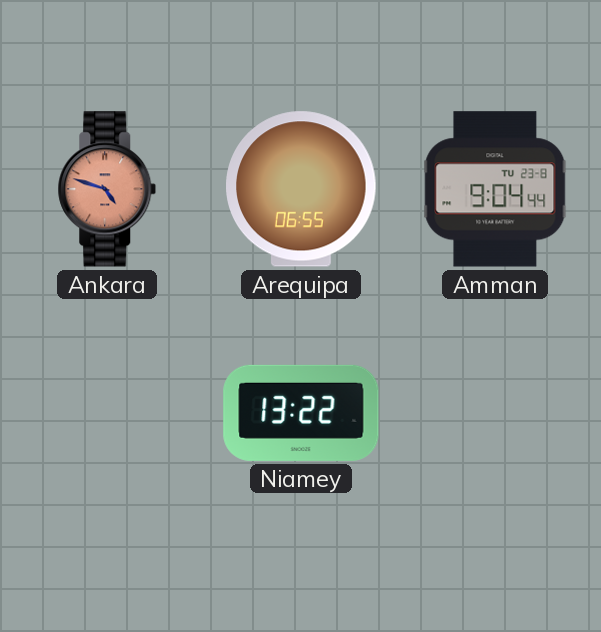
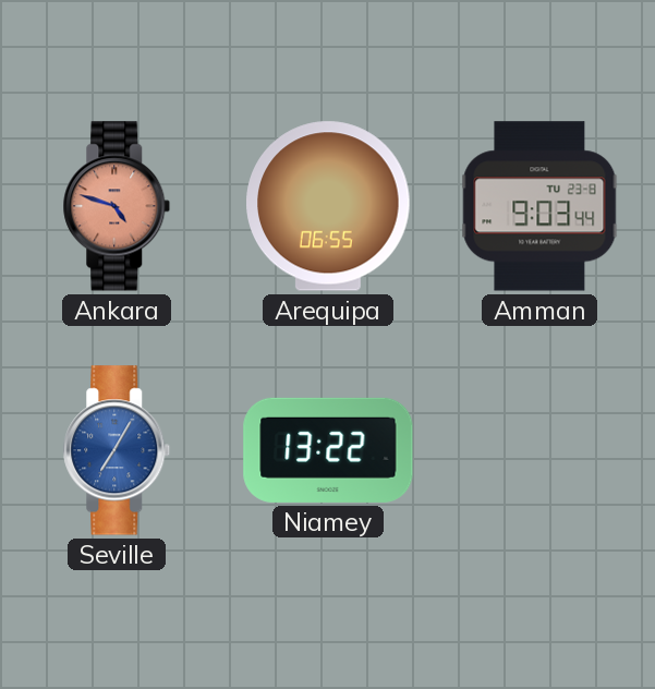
Amman: 9:04 -> 9:03 (539, 206)
Seville: none -> 7:05 (117, 450)
